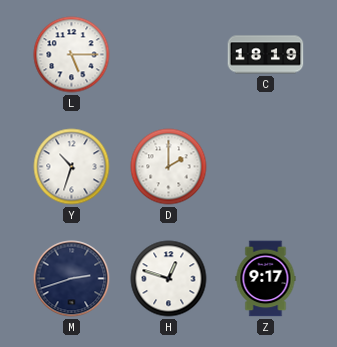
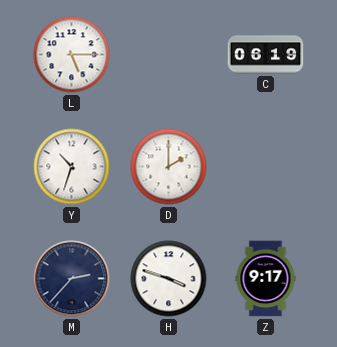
C: 18:19 -> 06:19 (266, 55)
M: 2:42 -> 2:37 (72, 279)
H: 12:48 -> 3:48 (169, 279)
